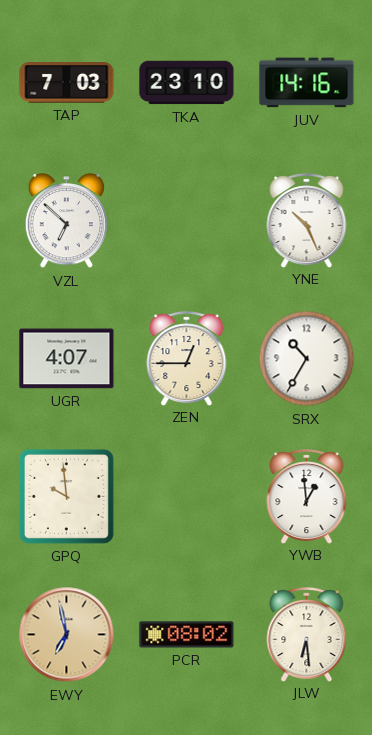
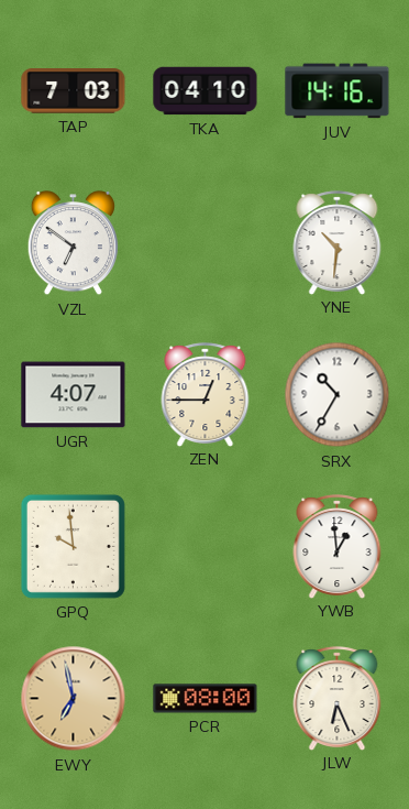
TKA: 23:10 -> 04:10 (206, 91)
VZL: 6:52 -> 6:51 (73, 243)
YNE: 10:26 -> 10:31 (338, 242)
PCR: 08:02 -> 08:00 (206, 699)
JLW: 6:29 -> 6:26 (338, 698)
